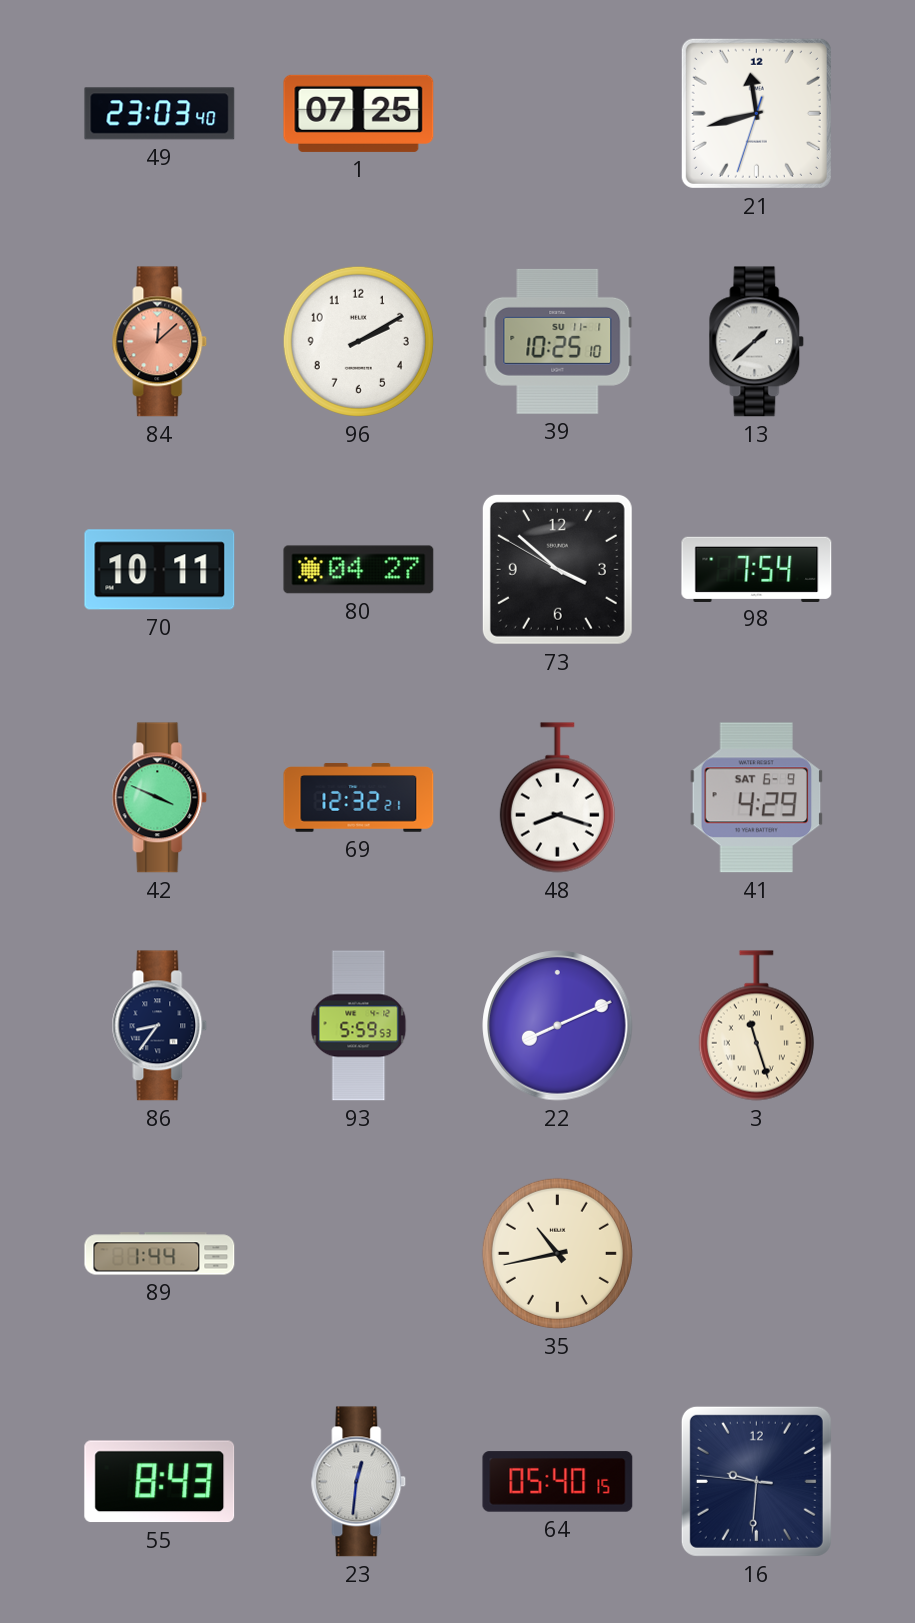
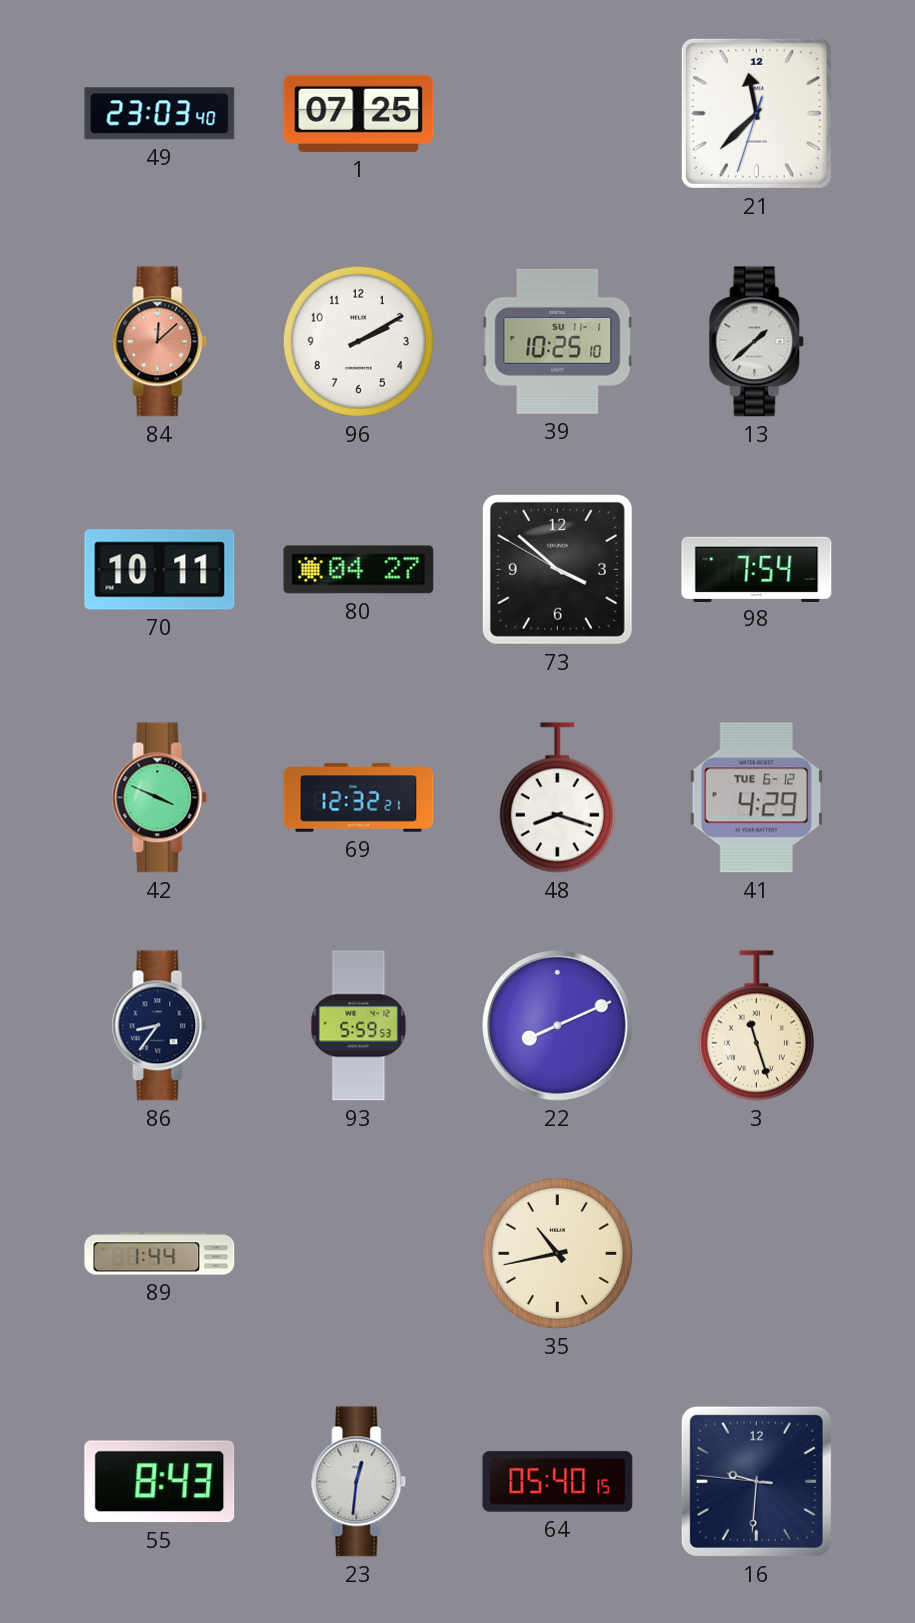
21: 11:42 -> 11:37 (756, 113)
41 date: SAT 6-9 -> TUE 6-12 (757, 798)
